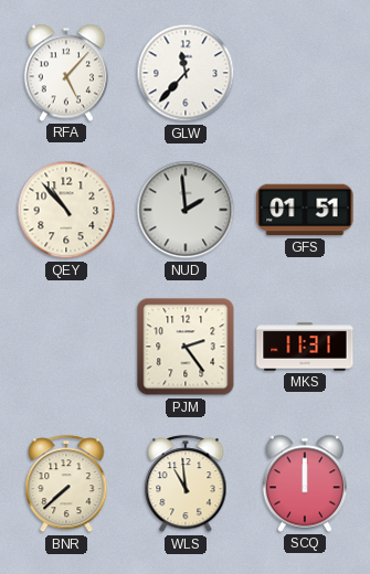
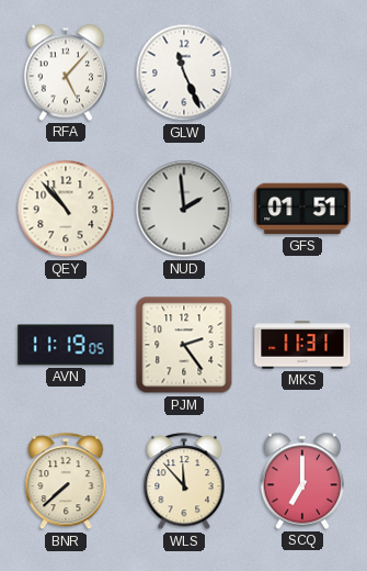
GLW: 11:37 -> 11:26 (184, 72)
AVN: none -> 11:19 (66, 345)
WLS: 10:59 -> 11:53 (184, 482)
SCQ: 12:00 -> 7:00 (302, 481)
